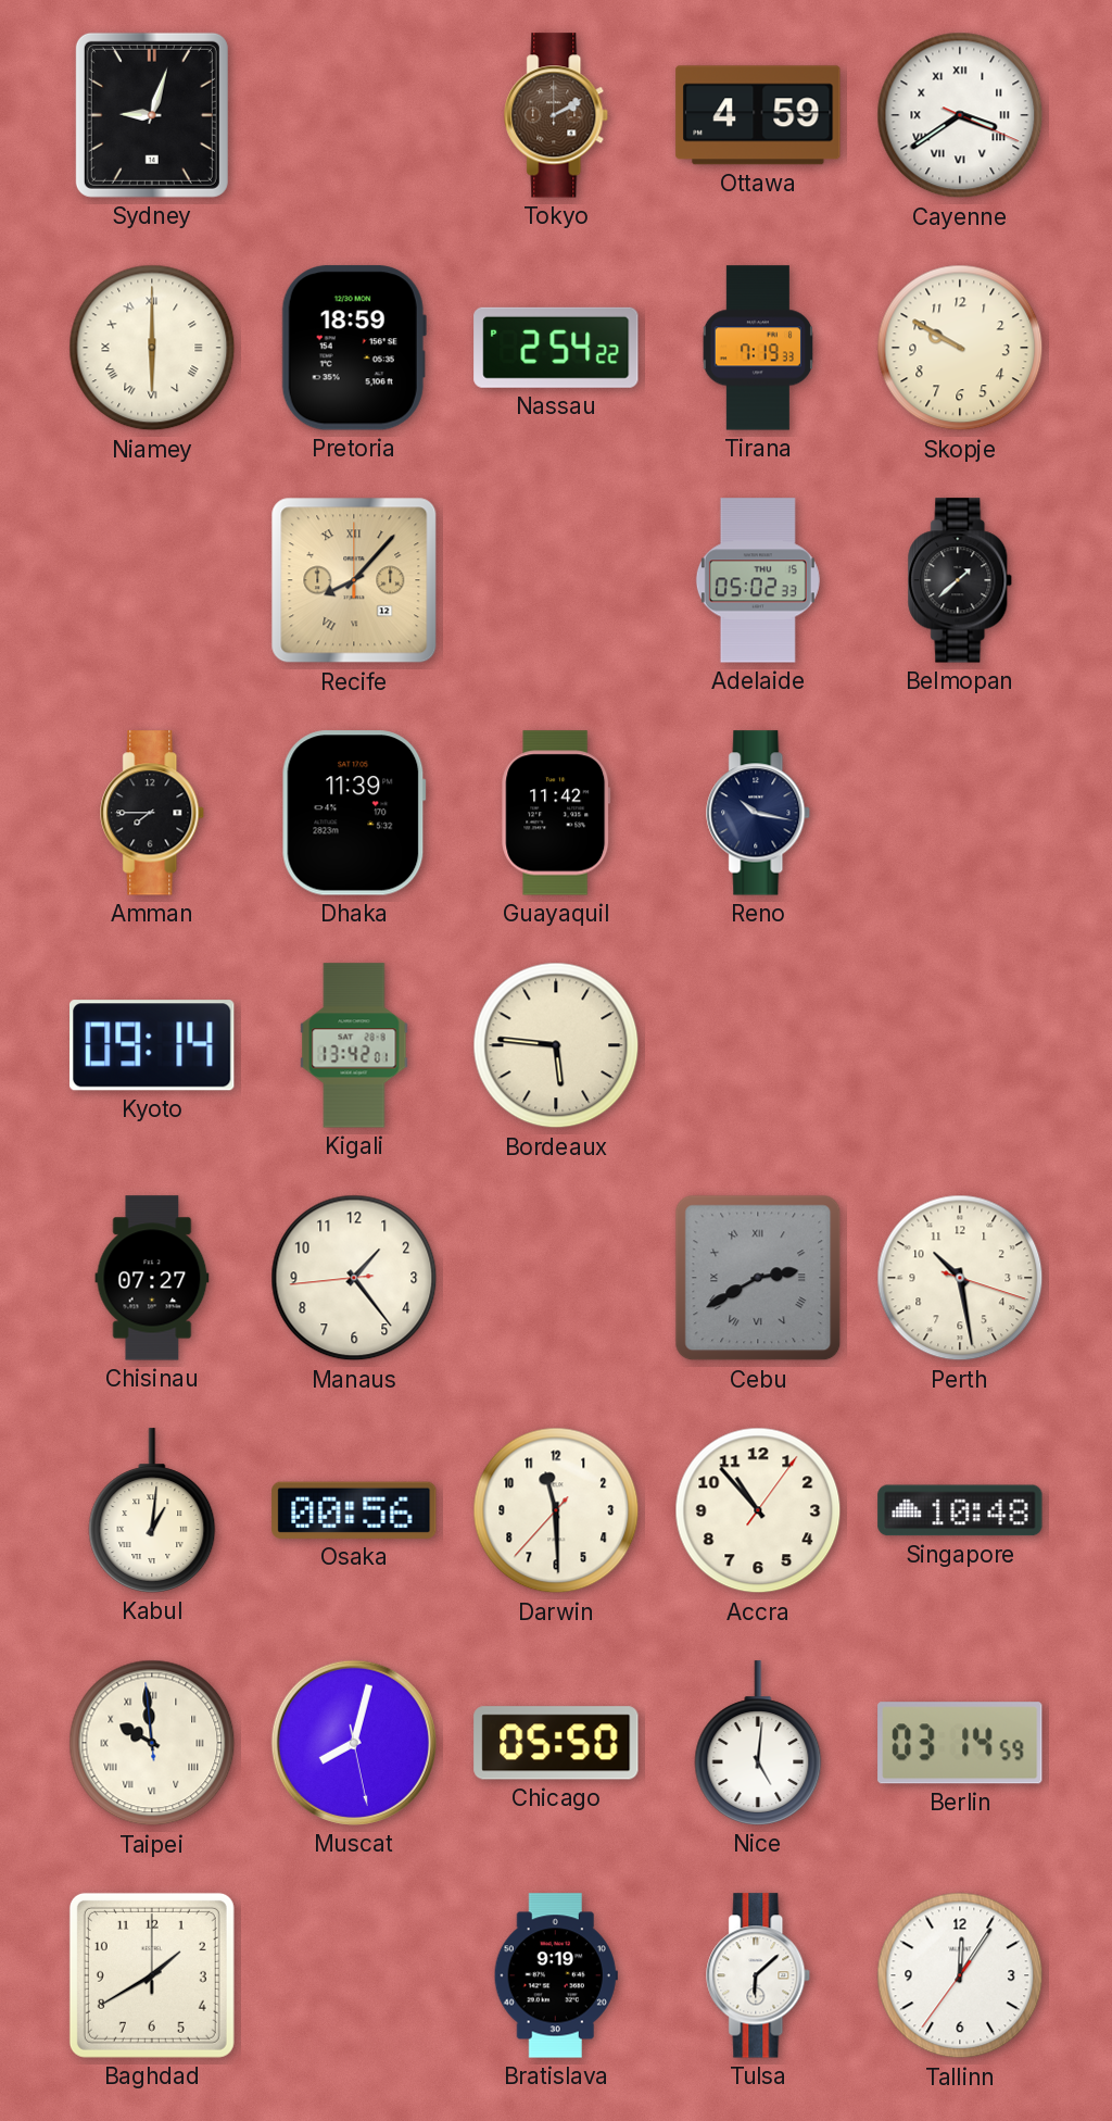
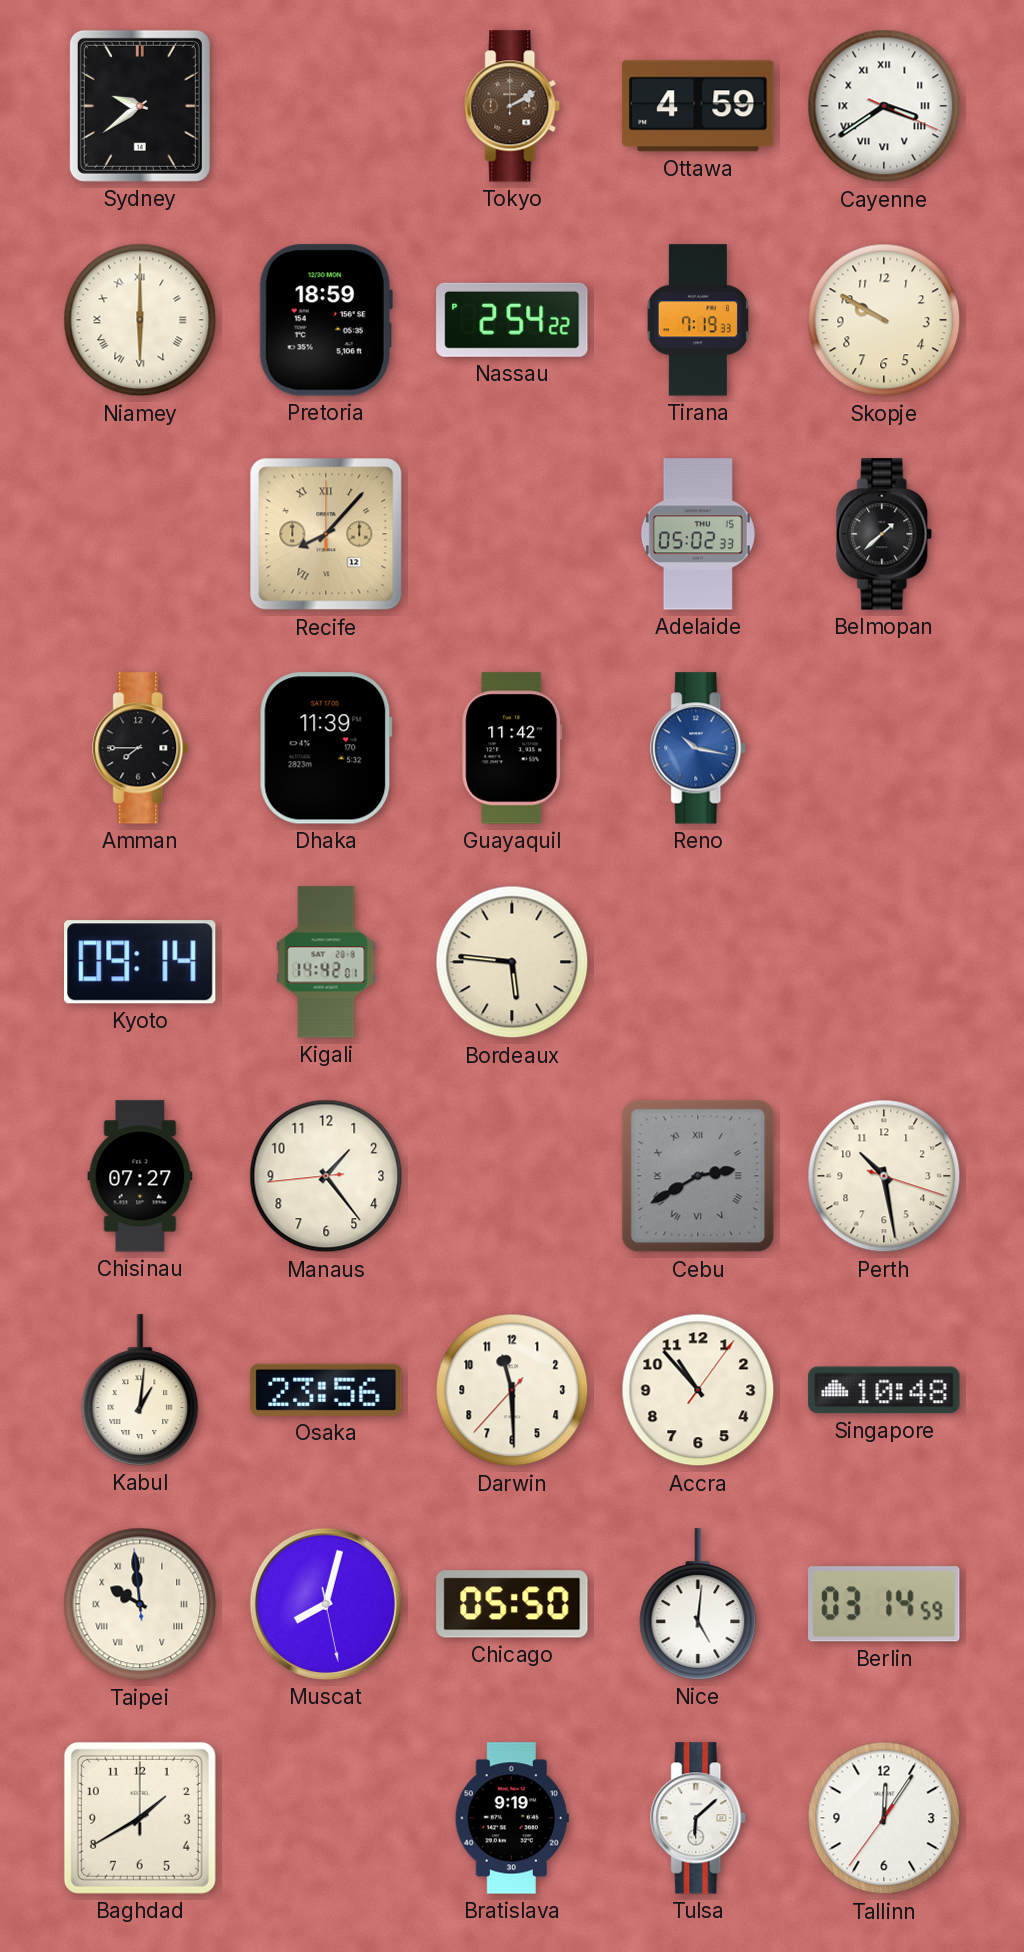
Sydney: 9:03 -> 9:39 (140, 106)
Reno dial: navy -> blue (699, 748)
Kigali: 13:42 -> 14:42 (326, 962)
Osaka: 00:56 -> 23:56 (326, 1390)
